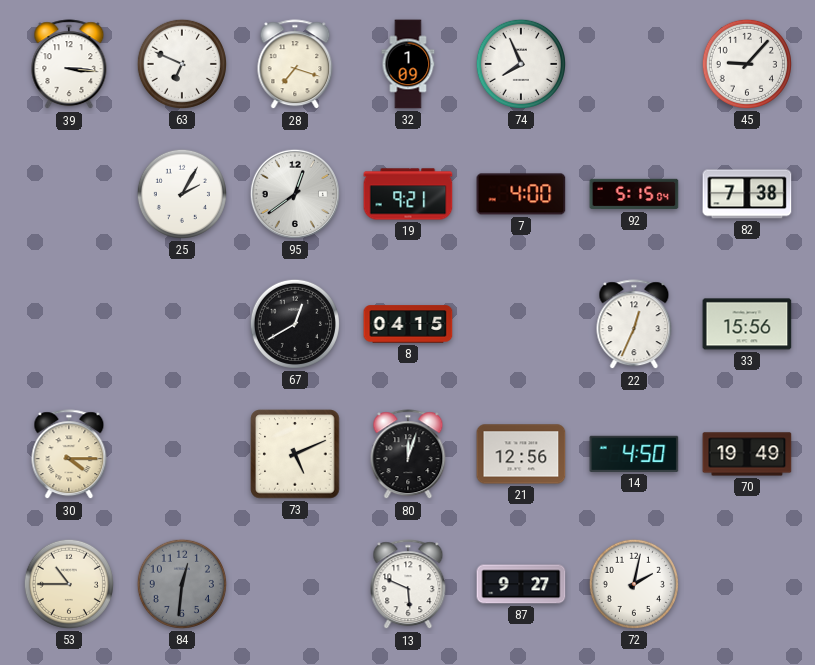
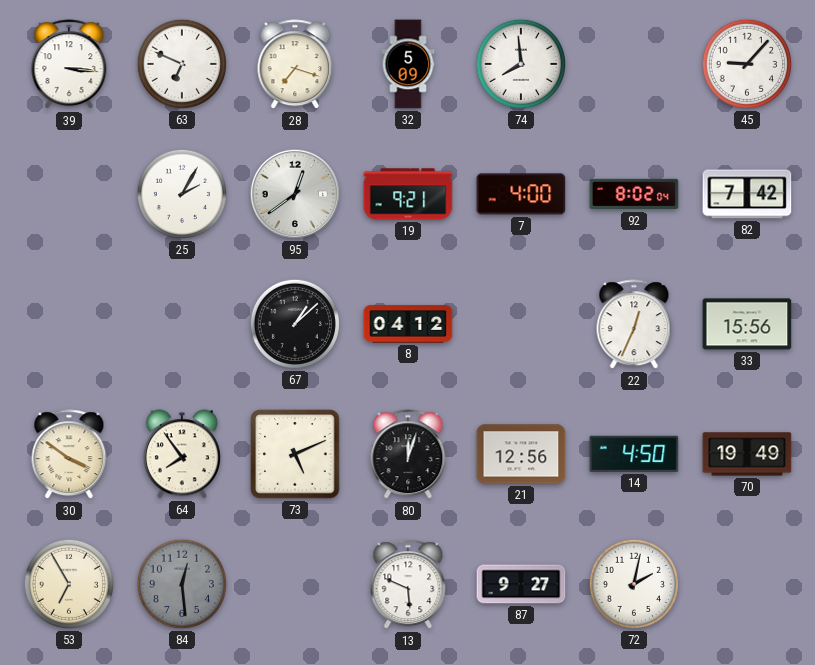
32: 1:09 -> 5:09 (408, 64)
74: 7:56 -> 7:59 (521, 64)
92: 5:15 -> 8:02 (634, 194)
82: 7:38 -> 7:42 (747, 194)
67: 12:40 -> 1:08 (295, 324)
8: 04:15 -> 04:12 (408, 324)
30: 4:15 -> 3:51 (69, 455)
64: none -> 7:54 (182, 454)
53: 10:45 -> 6:55 (69, 584)
84: 12:31 -> 12:29 (182, 584)
